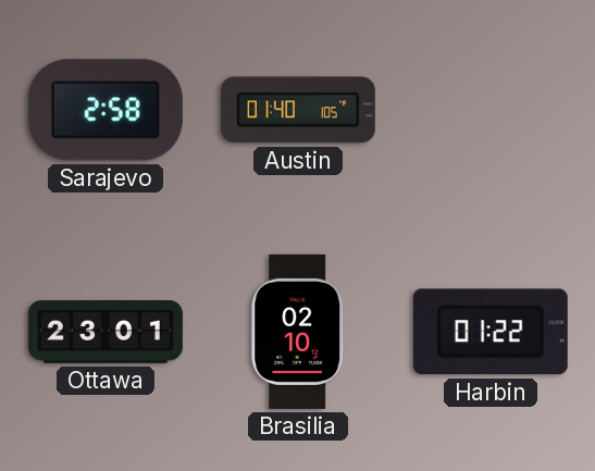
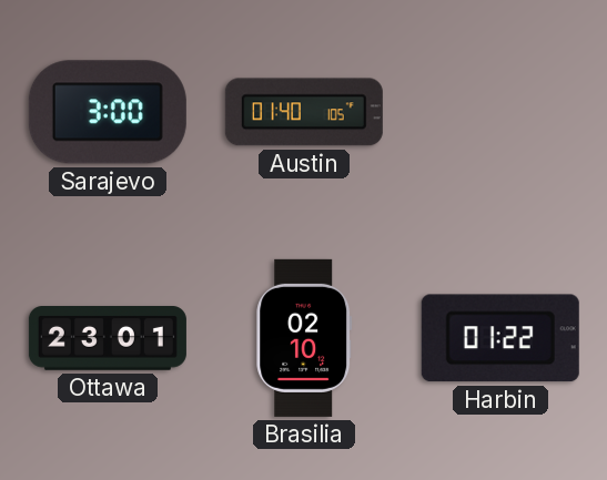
Sarajevo: 2:58 -> 3:00 (108, 112)
